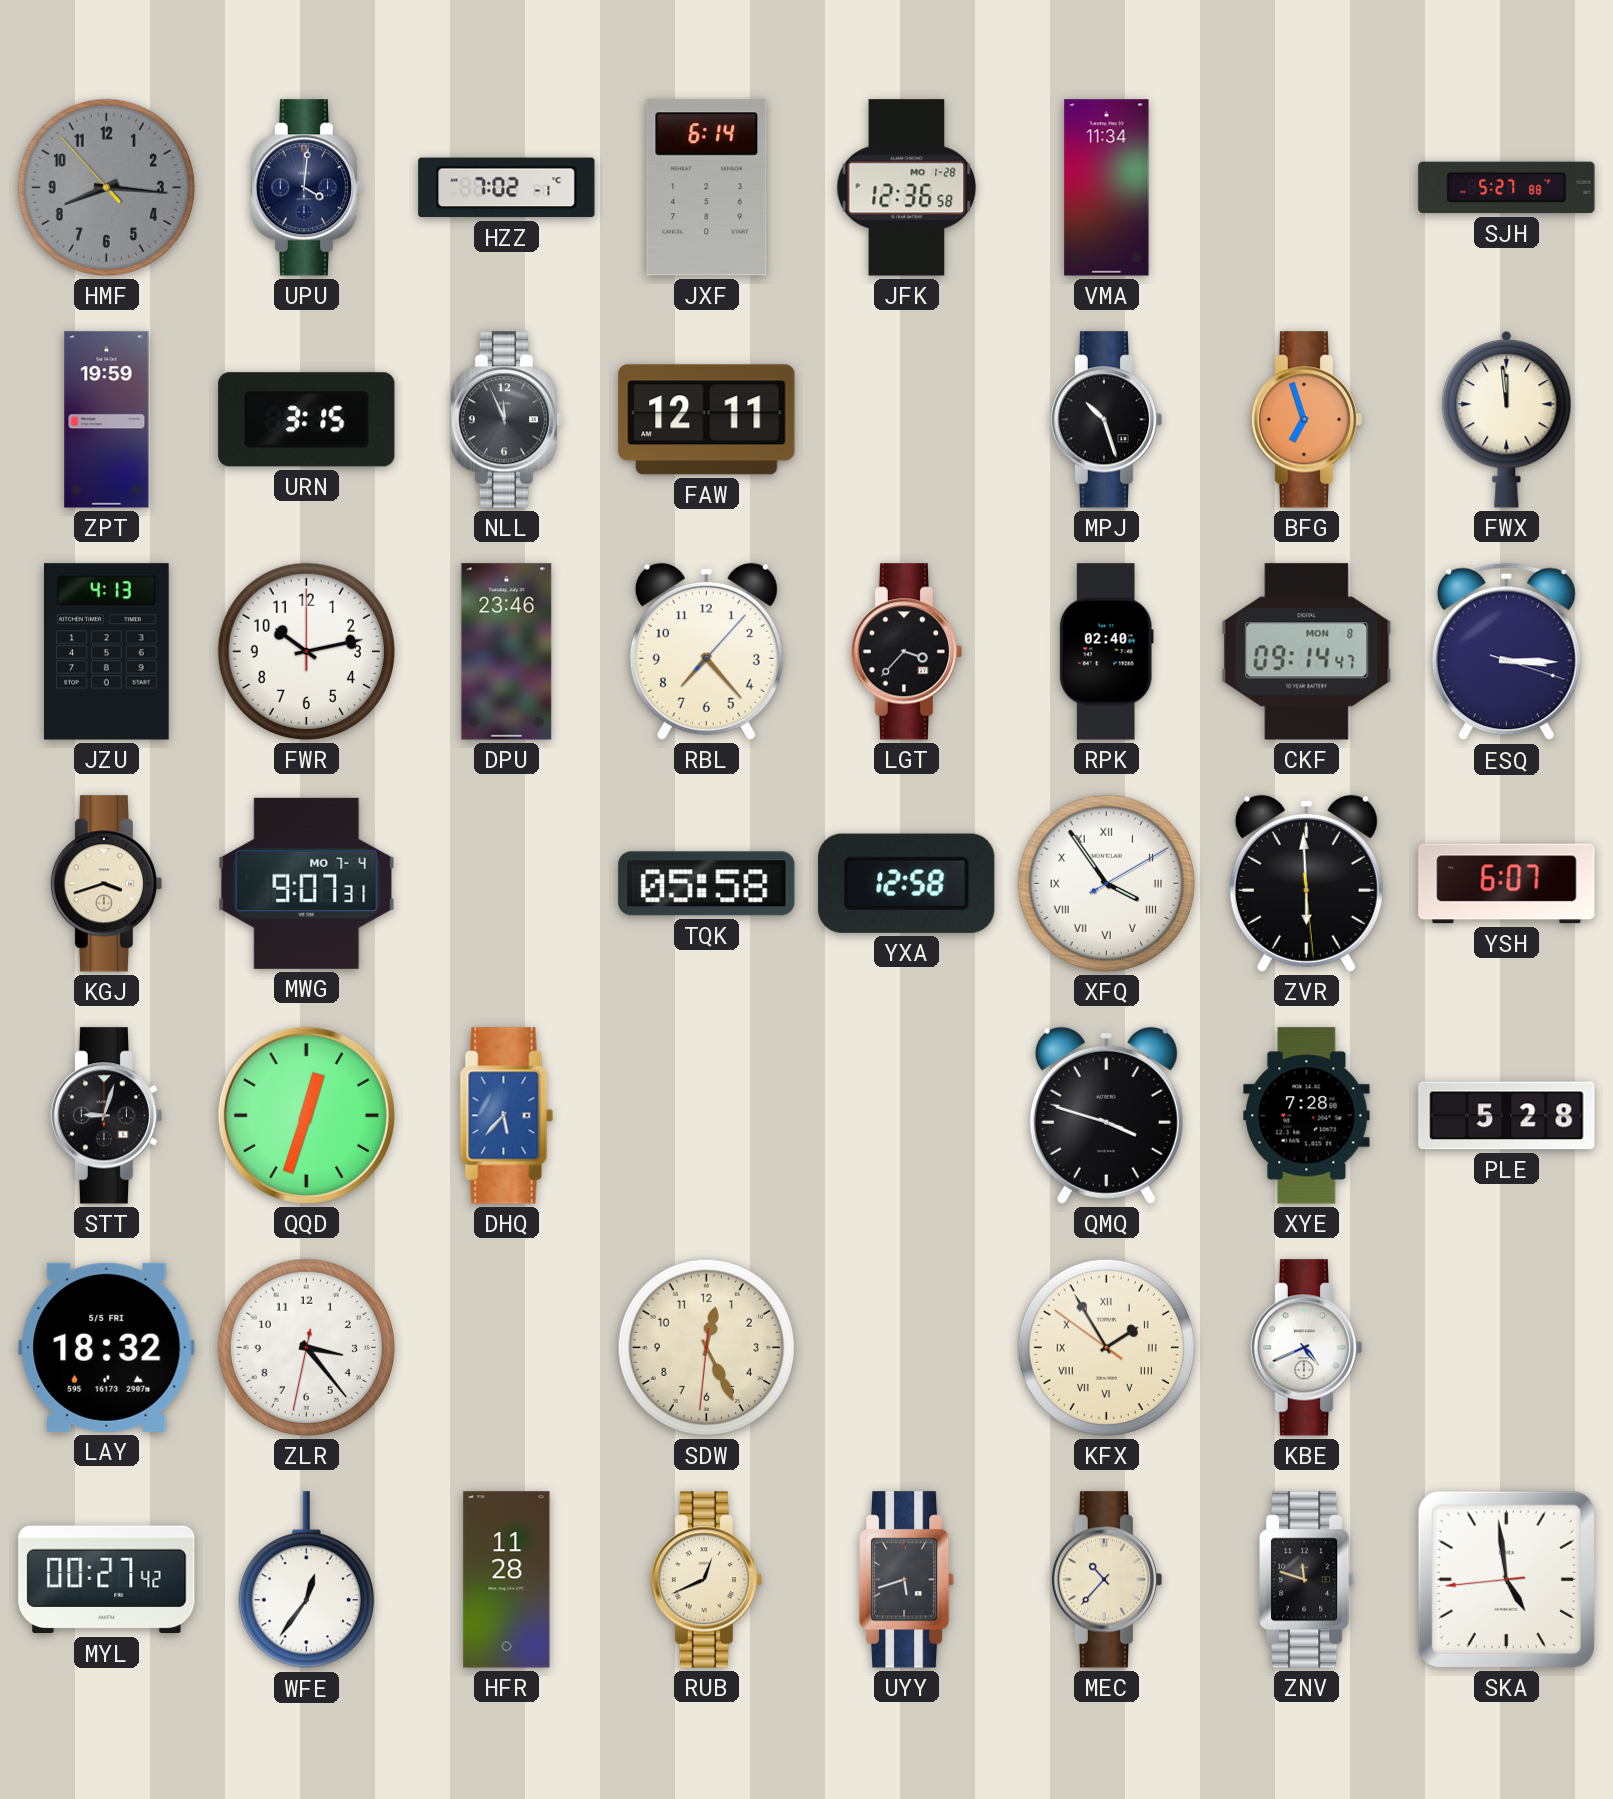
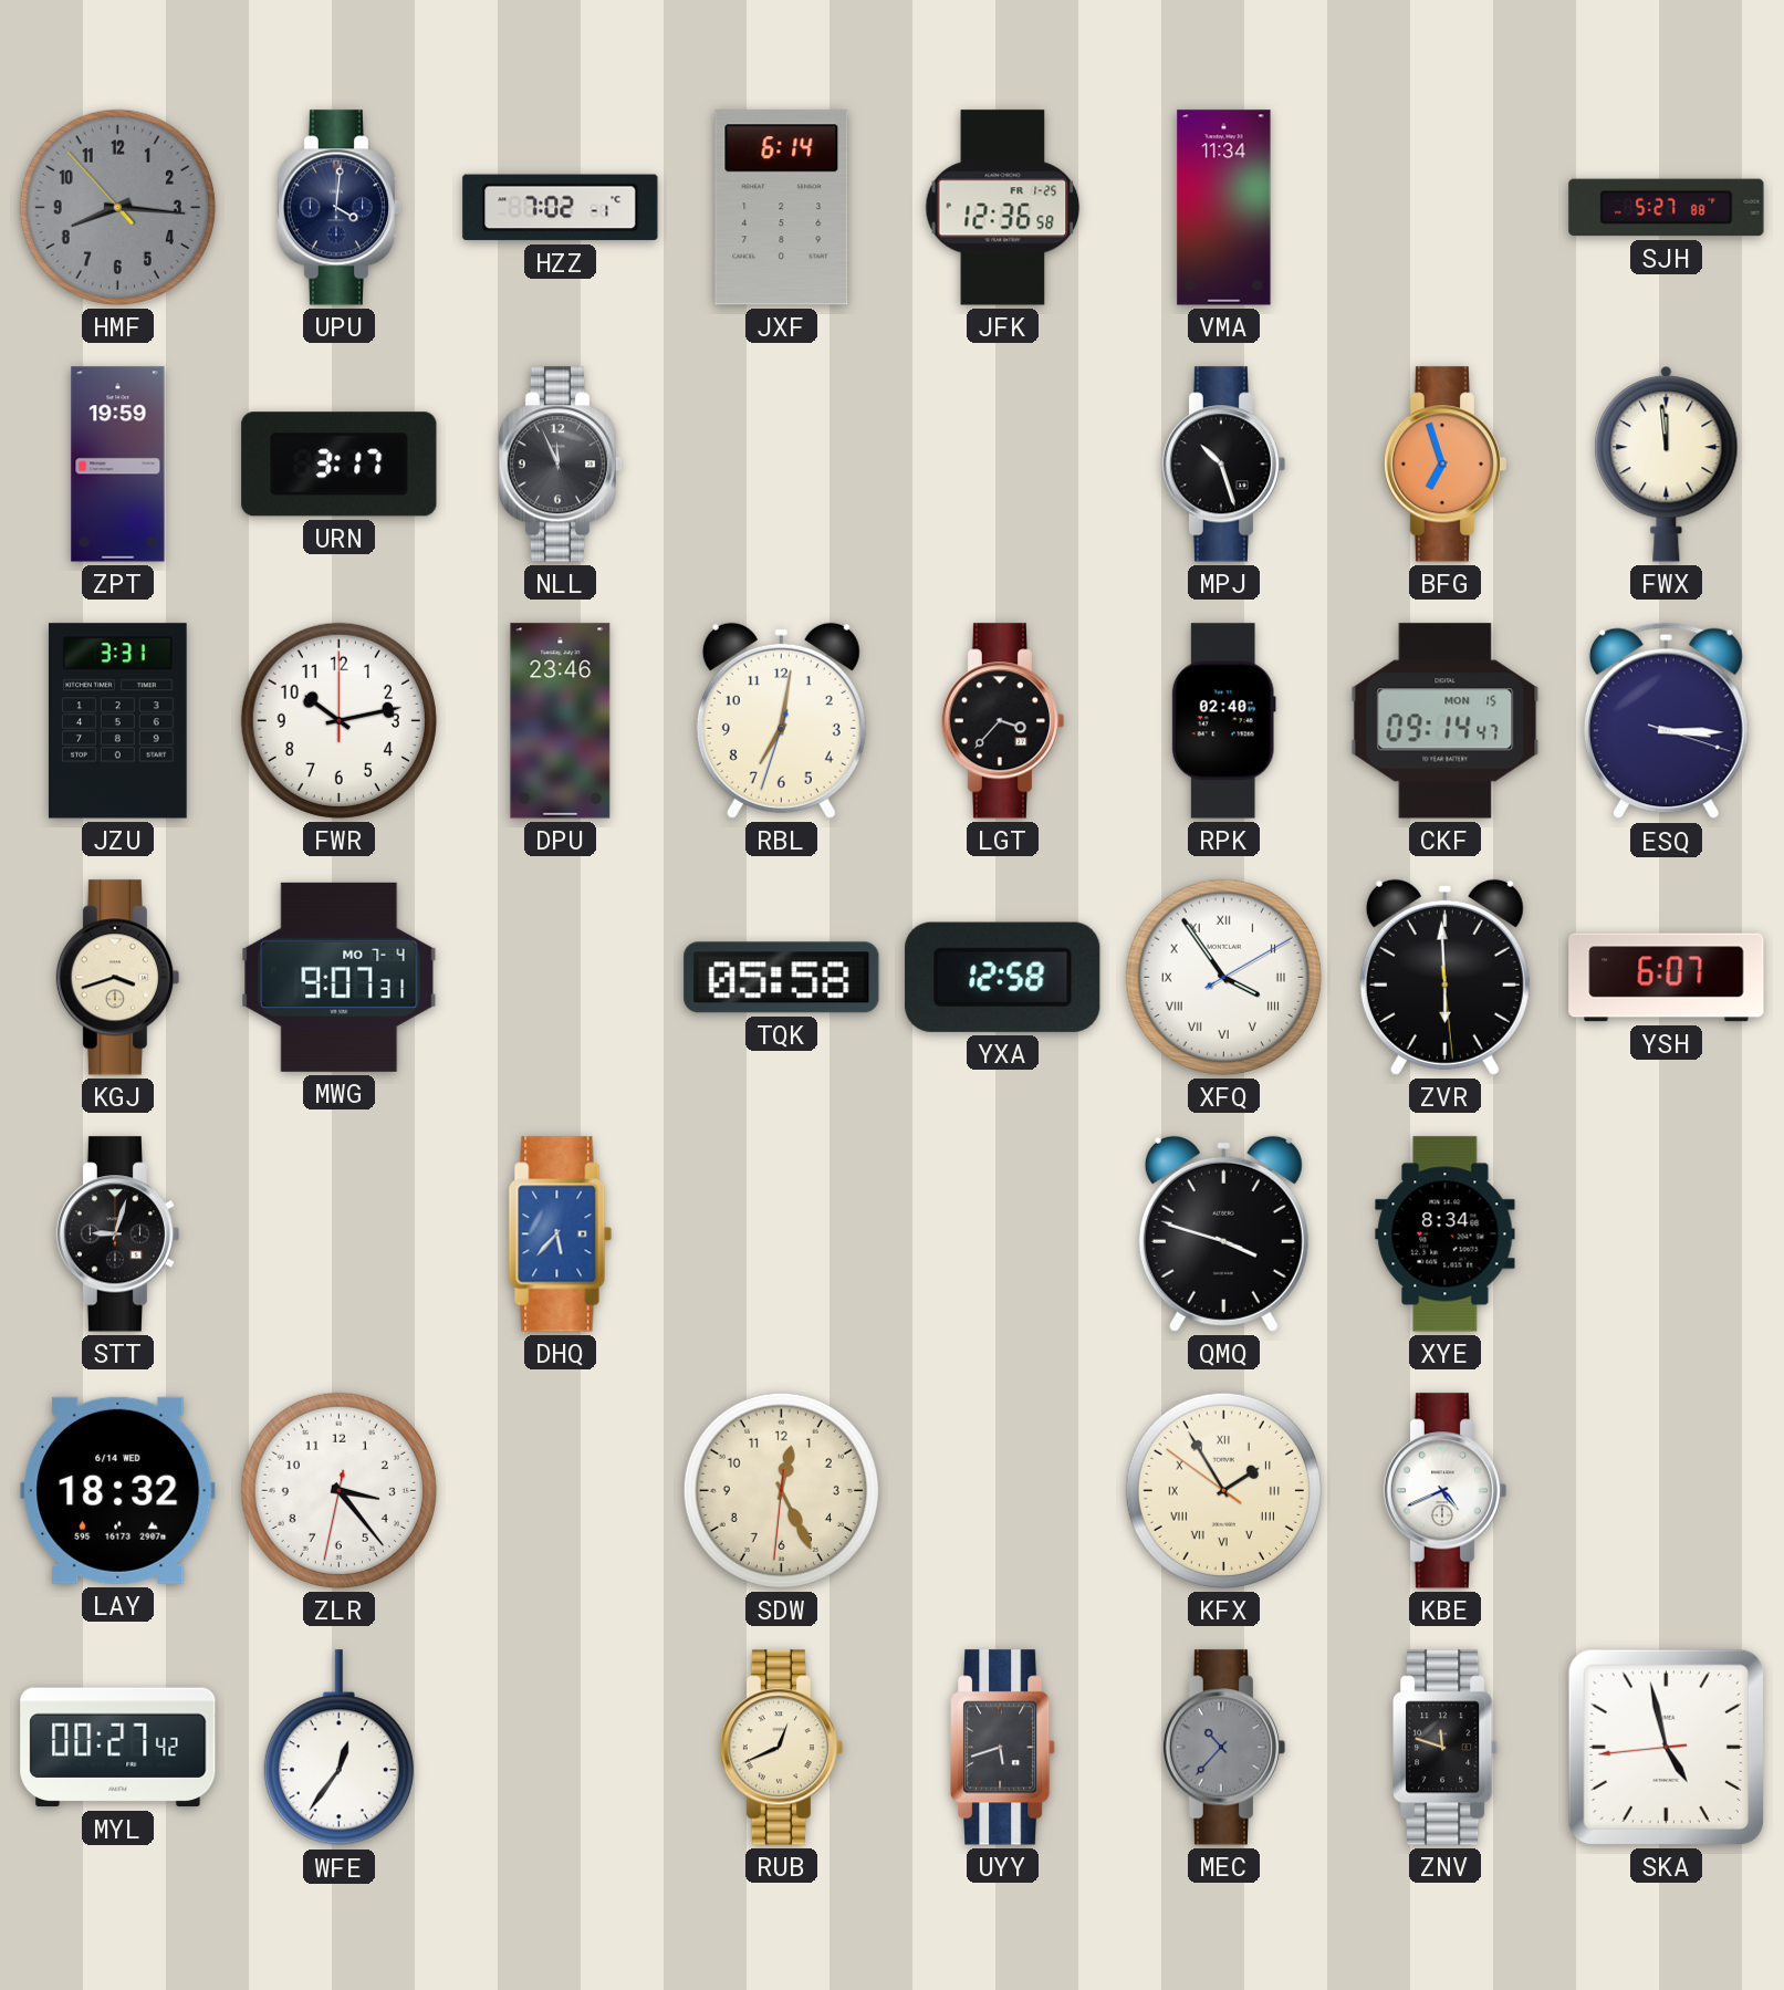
JFK date: MO 1-28 -> FR 1-25 (1003, 208)
URN: 3:15 -> 3:17 (340, 465)
FAW: 12:11 -> none (707, 420)
JZU: 4:13 -> 3:31 (118, 721)
RBL: 7:23 -> 7:01 (781, 720)
CKF date: MON 8 -> MON 15 (1446, 721)
QQD: 12:33 -> none (306, 1115)
XYE: 7:28 -> 8:34 (1446, 1234)
PLE: 5:28 -> none (1507, 1116)
LAY date: 5/5 FRI -> 6/14 WED (118, 1490)
HFR: 11:28 -> none (507, 1580)
MEC dial: cream -> grey (1224, 1748)
SKA: 4:58 -> 4:57 (1666, 1747)
